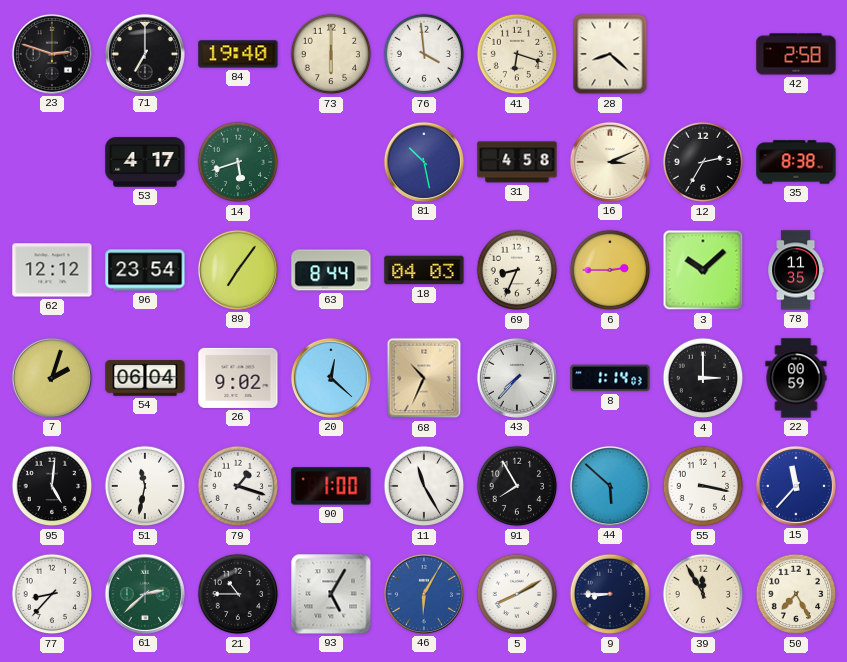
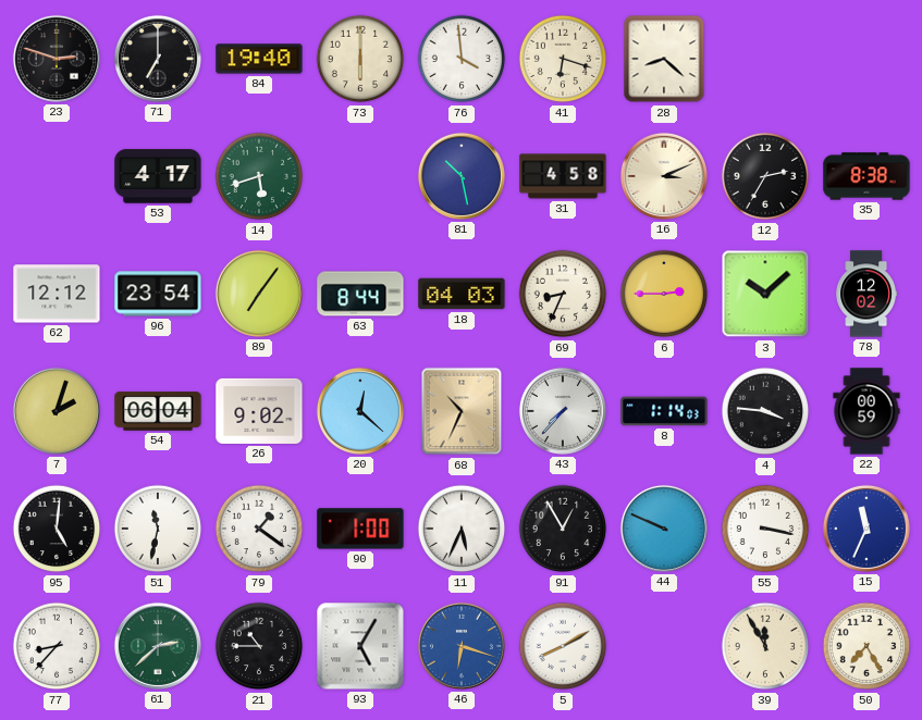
42: 2:58 -> none (796, 54)
78: 11:35 -> 12:02 (866, 294)
4: 3:00 -> 3:46 (765, 411)
79: 1:18 -> 1:21 (259, 529)
11: 11:25 -> 5:34 (462, 529)
91: 7:55 -> 12:55 (563, 529)
44: 5:52 -> 9:49 (664, 529)
15: 11:37 -> 11:34 (866, 529)
46: 6:05 -> 6:18 (462, 646)
9: 8:45 -> none (610, 594)
